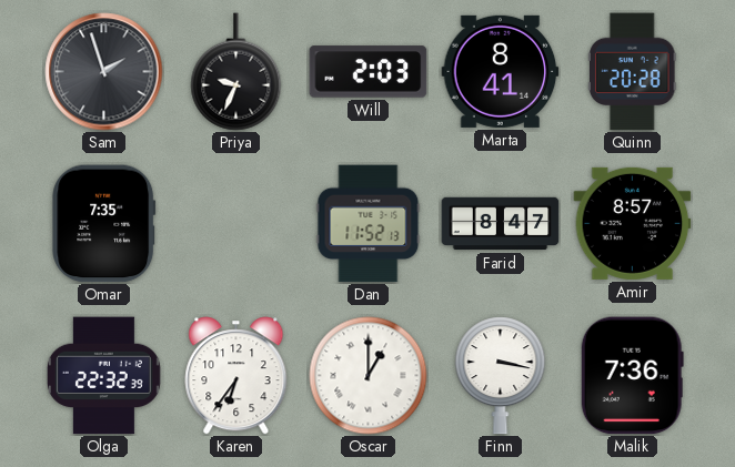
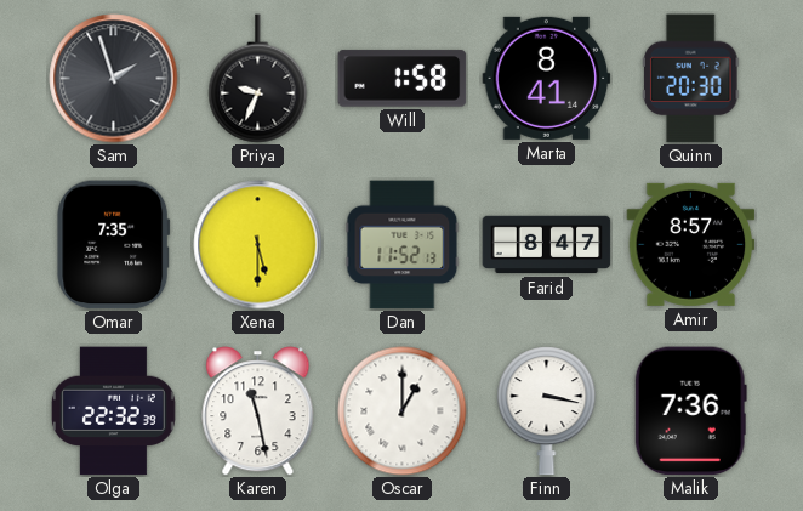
Will: 2:03 -> 1:58 (403, 79)
Quinn: 20:28 -> 20:30 (691, 79)
Xena: none -> 5:30 (258, 245)
Karen: 6:36 -> 11:28 (258, 411)
